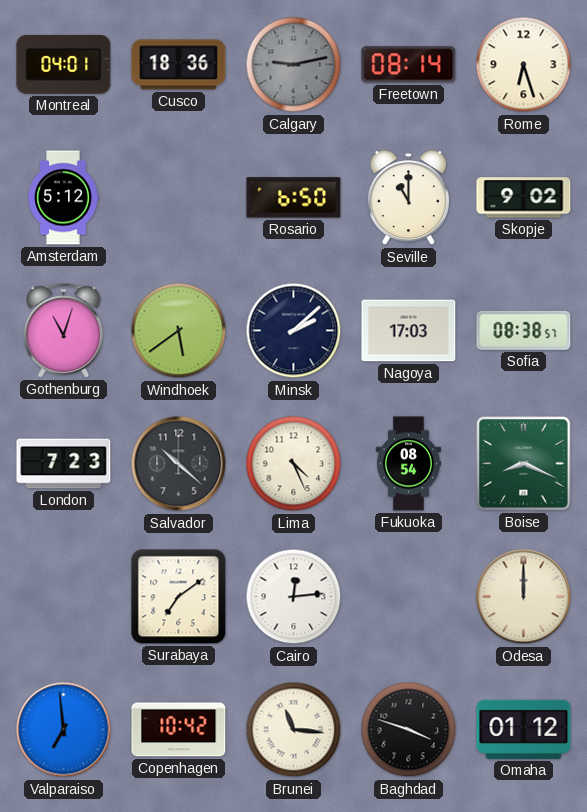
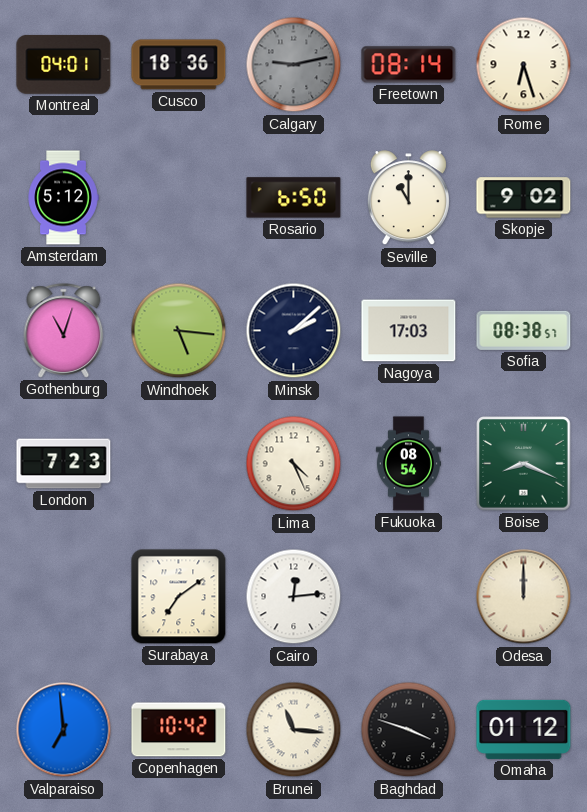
Windhoek: 5:39 -> 5:16 (179, 331)
Salvador: 10:22 -> none (179, 464)
